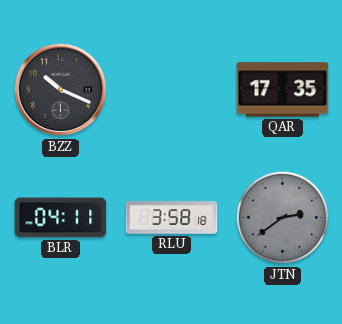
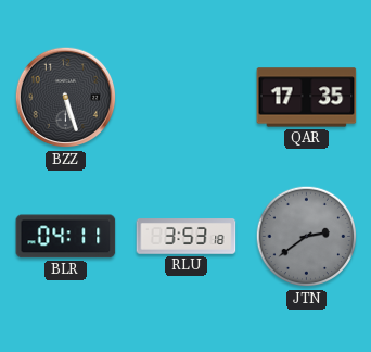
BZZ: 10:19 -> 5:27 (66, 98)
RLU: 3:58 -> 3:53 (187, 237)
